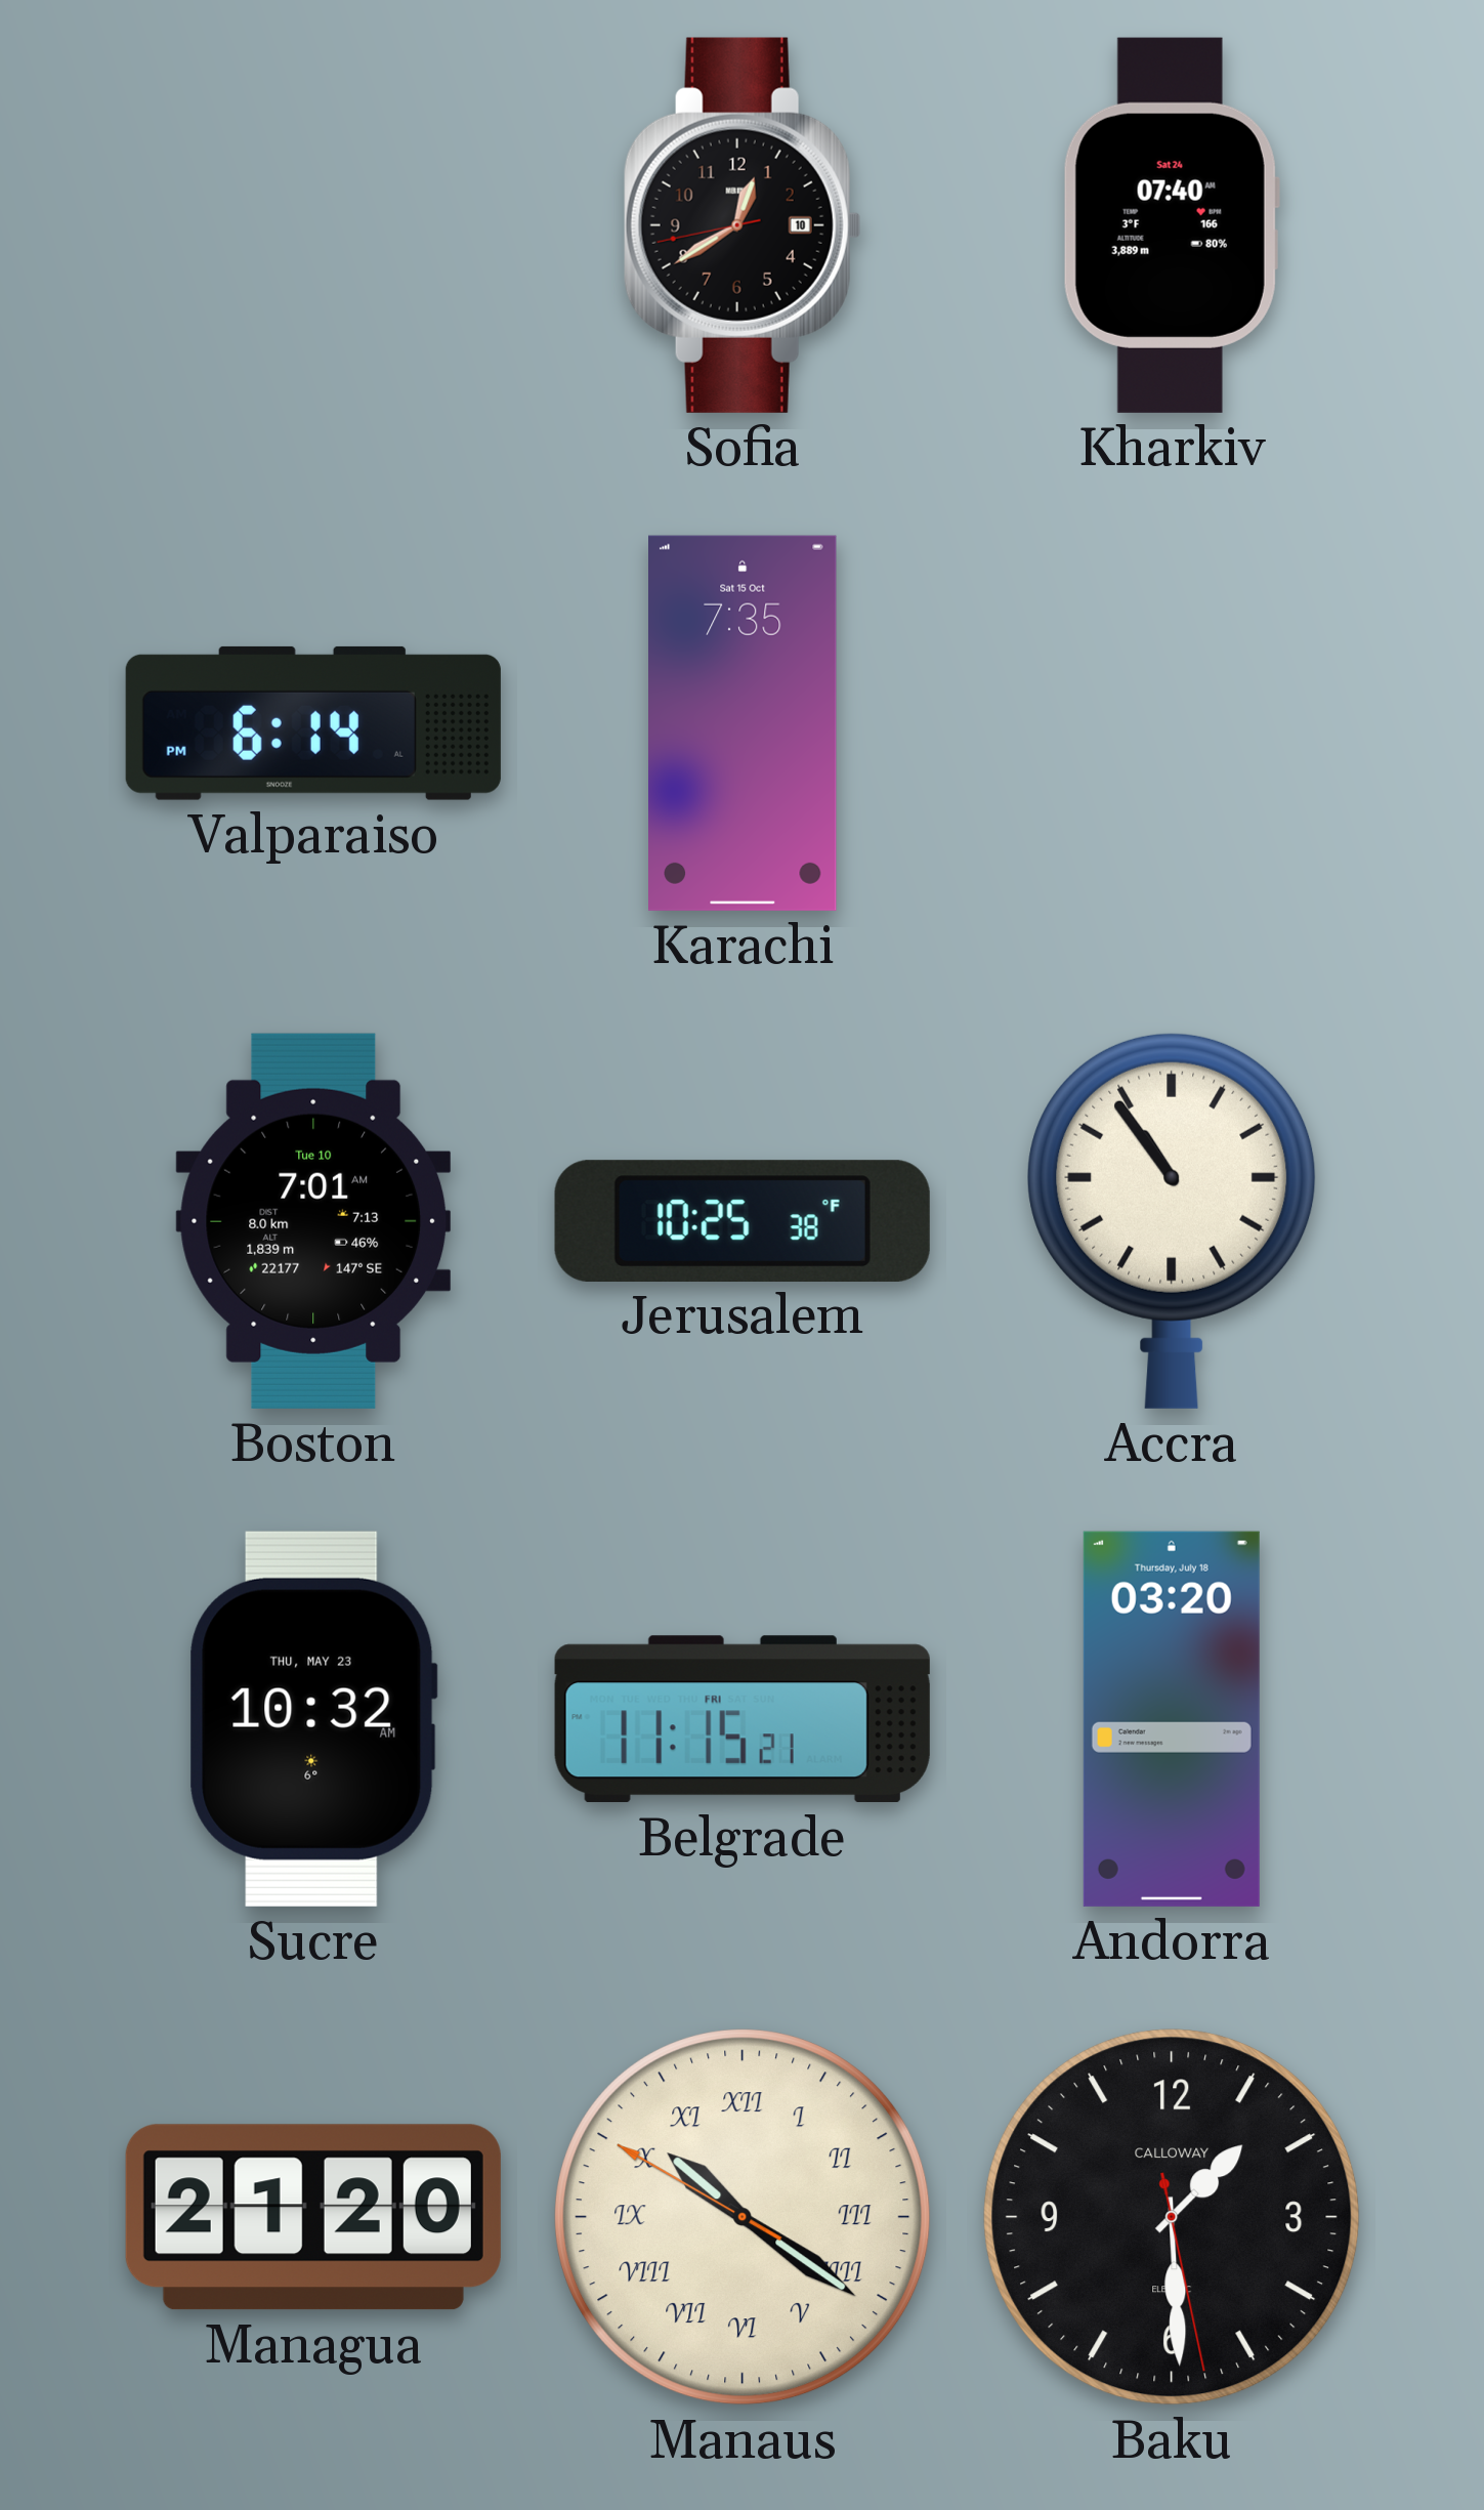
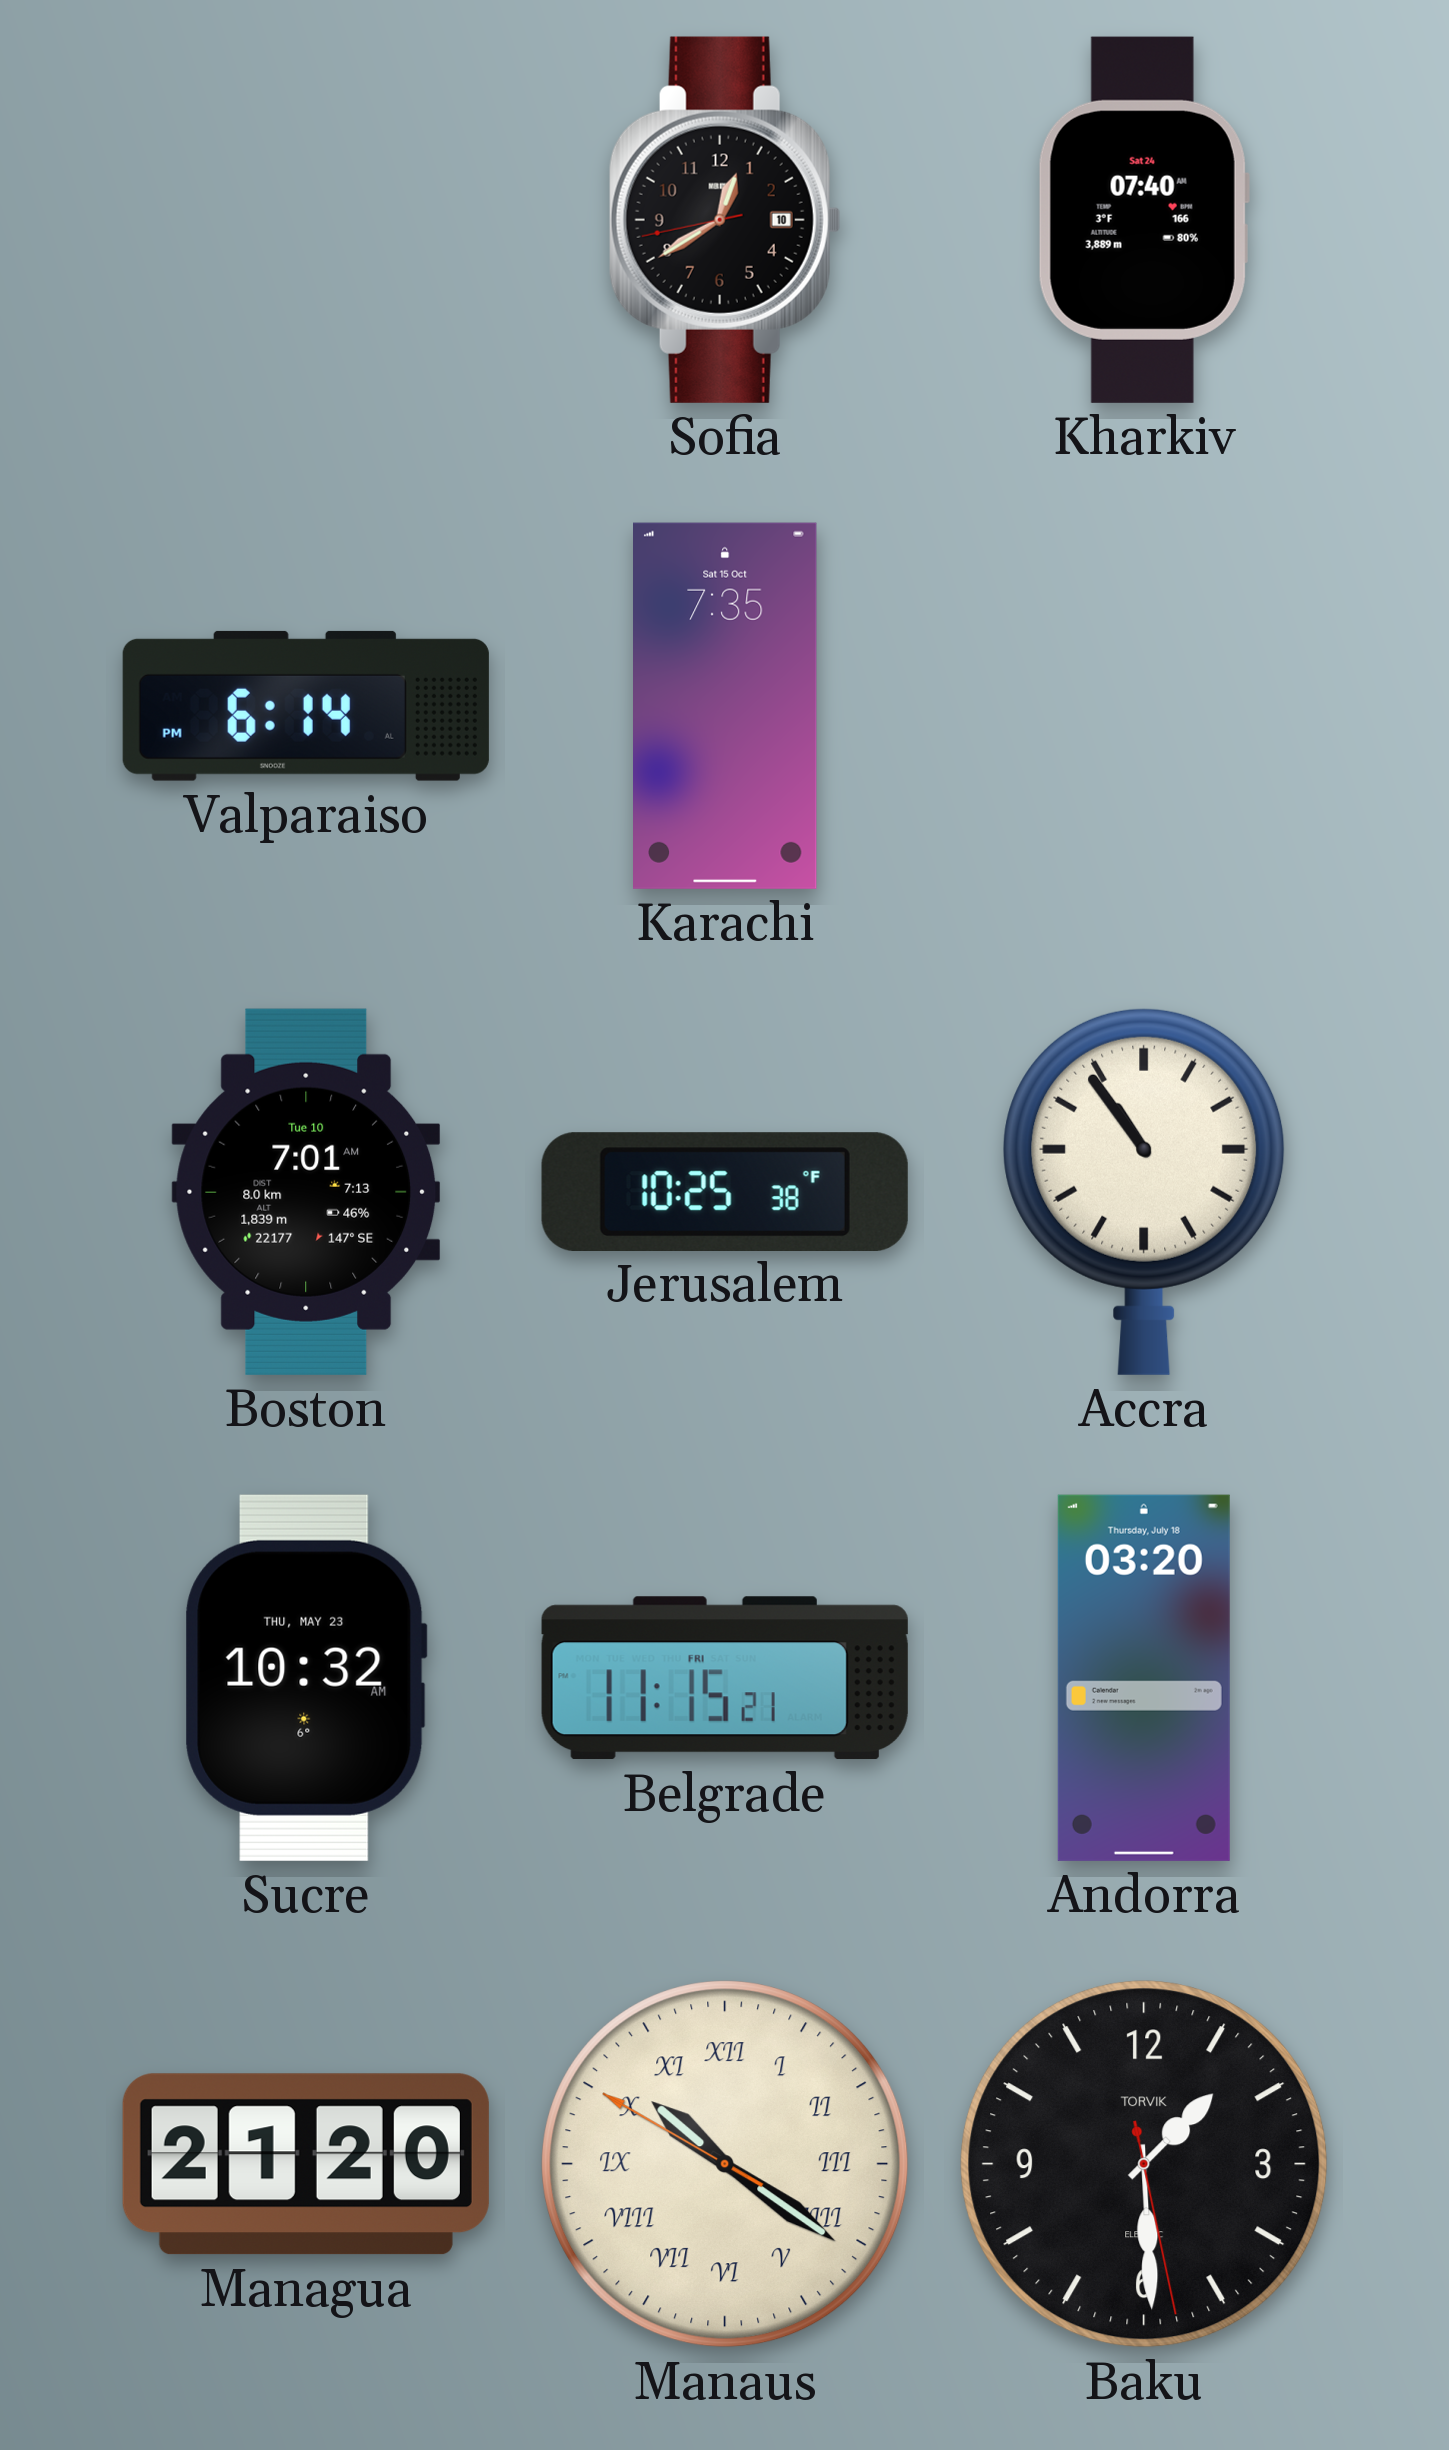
Baku brand: CALLOWAY -> TORVIK (1144, 2164)
